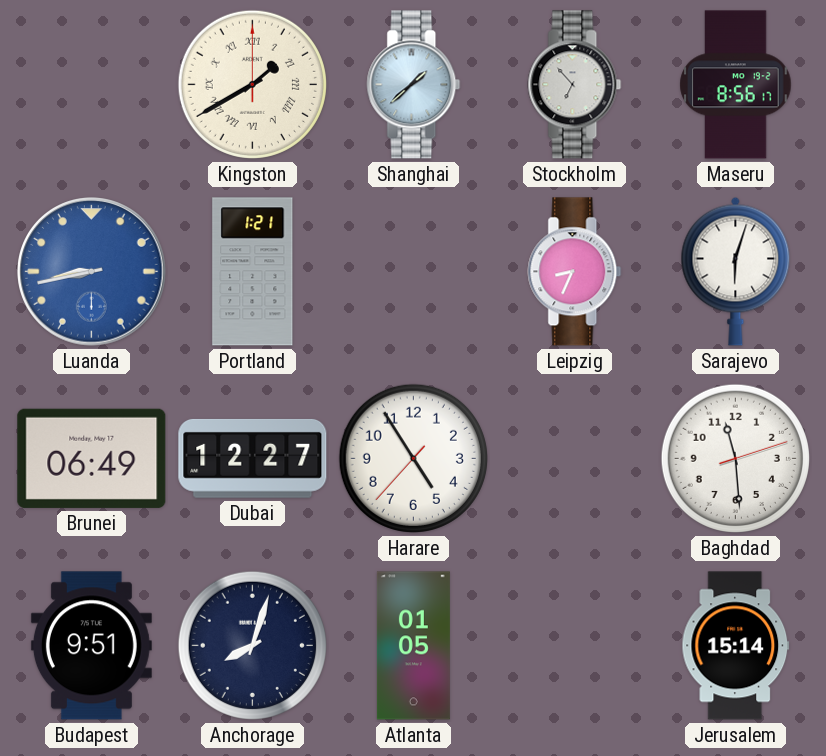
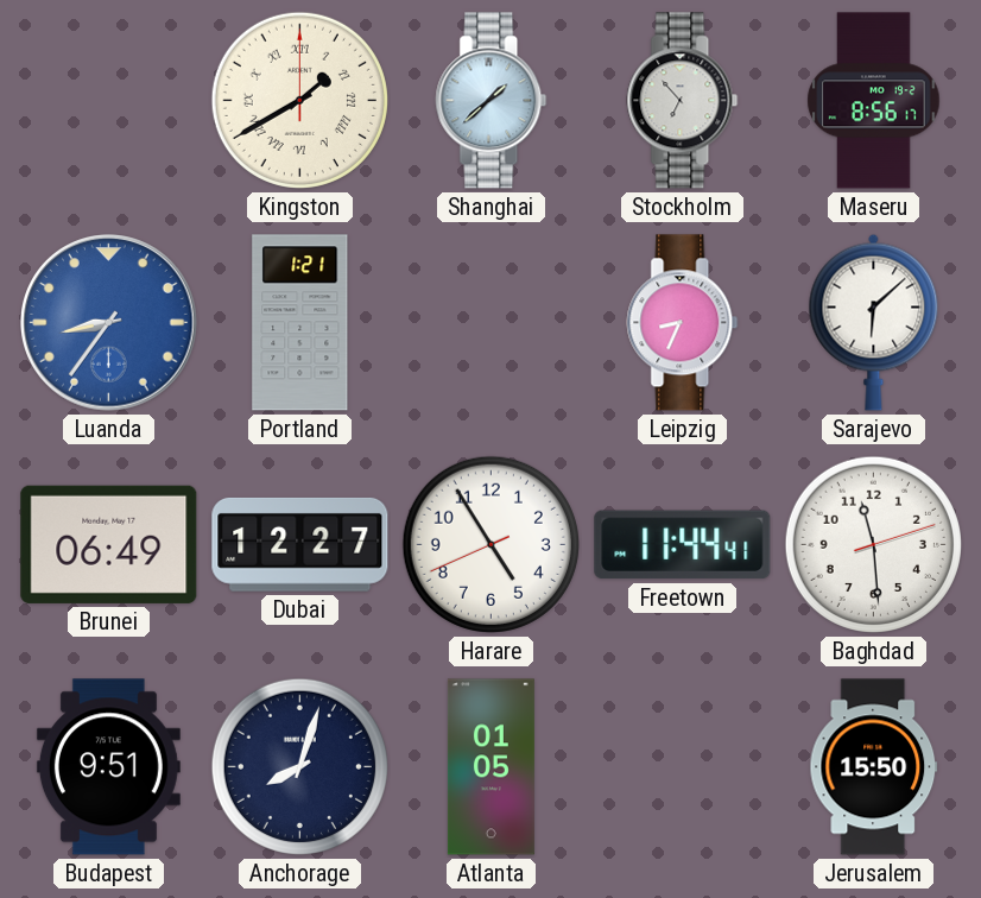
Luanda: 8:43 -> 8:36 (109, 323)
Sarajevo: 6:03 -> 6:08 (874, 322)
Harare: 4:54:37 -> 4:54:41 (491, 544)
Freetown: none -> 11:44 (683, 545)
Jerusalem: 15:14 -> 15:50 (874, 767)
